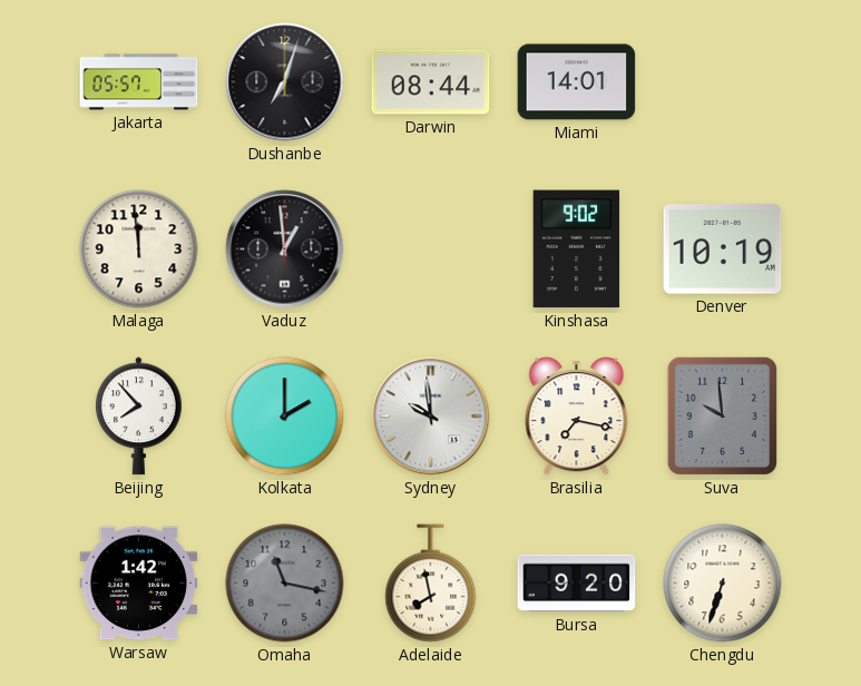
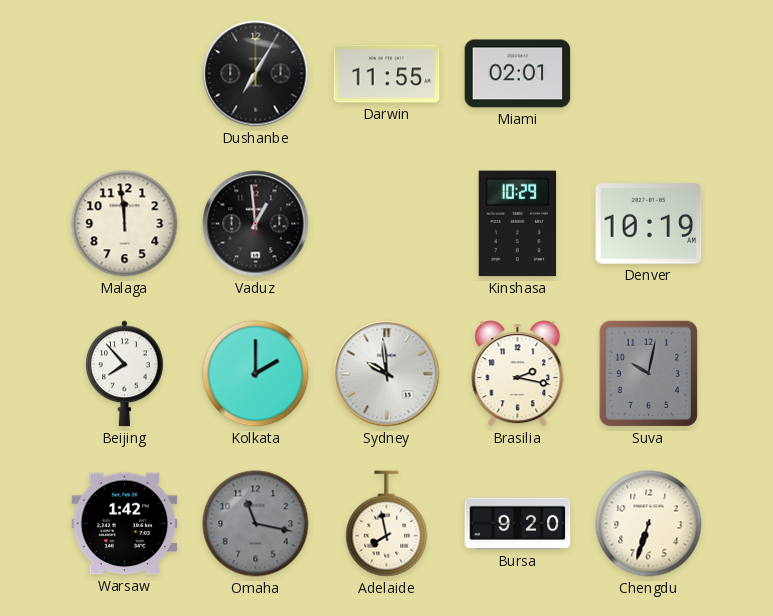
Jakarta: 05:57 -> none (139, 82)
Dushanbe: 7:03 -> 7:05 (256, 74)
Darwin: 08:44 -> 11:55 (387, 74)
Miami: 14:01 -> 02:01 (518, 74)
Kinshasa: 9:02 -> 10:29 (518, 224)
Brasilia: 7:17 -> 2:17 (518, 374)
Suva: 9:59 -> 10:02 (648, 373)
